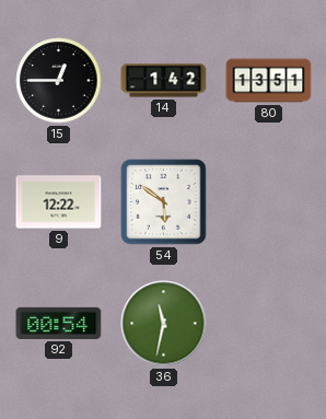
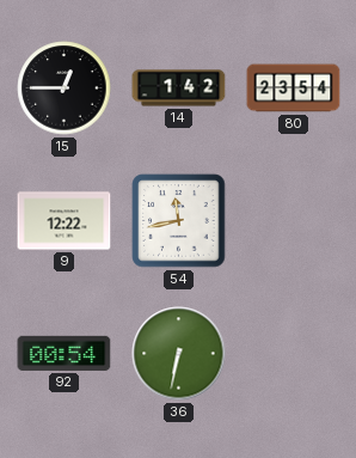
80: 13:51 -> 23:54 (294, 88)
54: 5:51 -> 11:43 (179, 221)
36: 11:32 -> 6:32 (179, 354)
